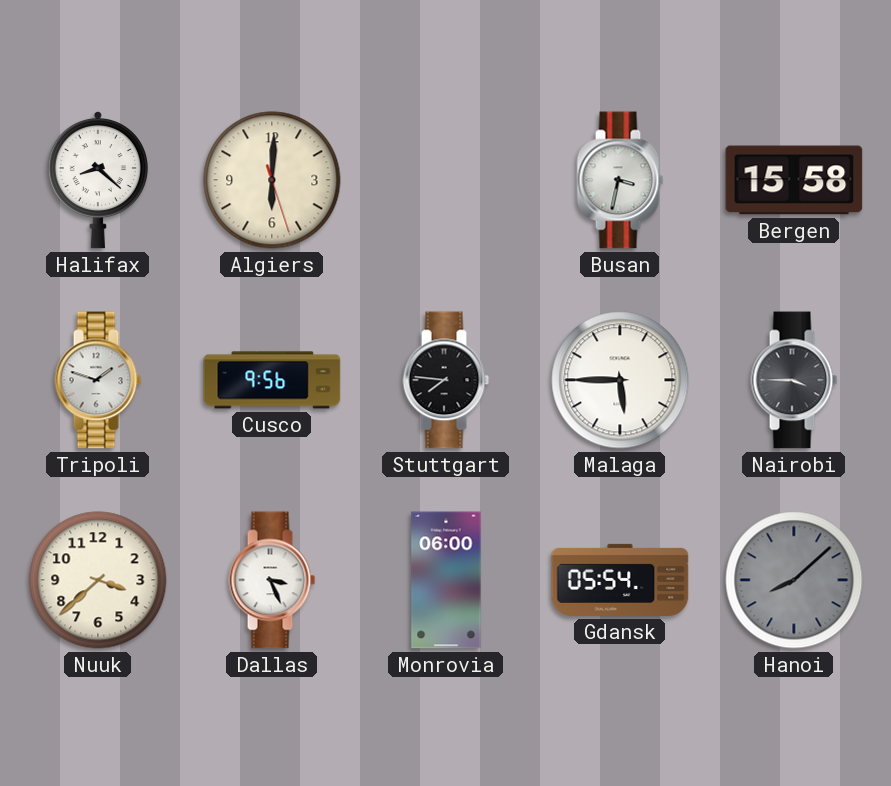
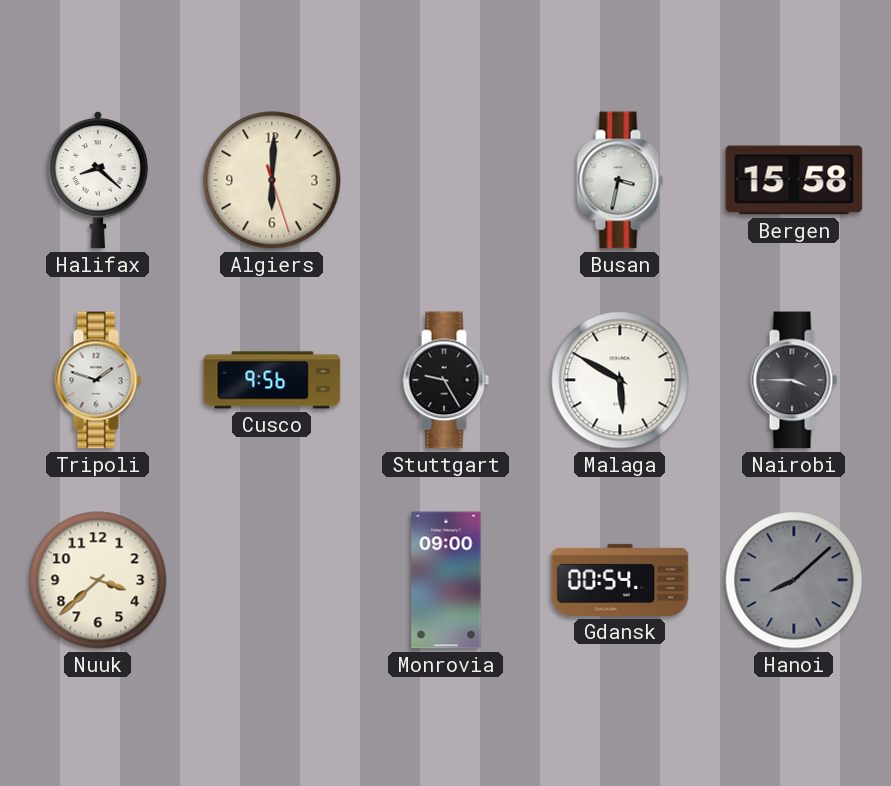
Stuttgart: 7:46 -> 9:25 (446, 380)
Malaga: 5:45 -> 5:50 (620, 380)
Dallas: 3:26 -> none (272, 580)
Monrovia: 06:00 -> 09:00 (446, 580)
Gdansk: 05:54 -> 00:54 (620, 580)
